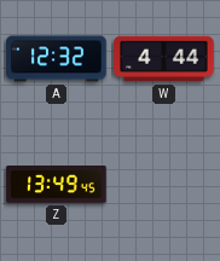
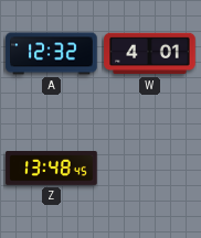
W: 4:44 -> 4:01 (150, 54)
Z: 13:49 -> 13:48 (52, 169)
